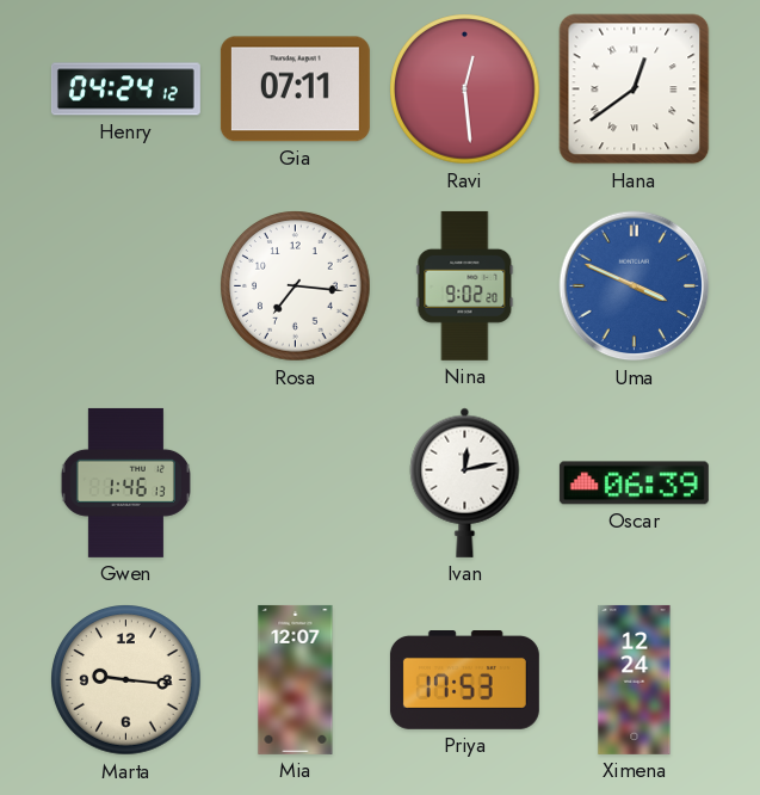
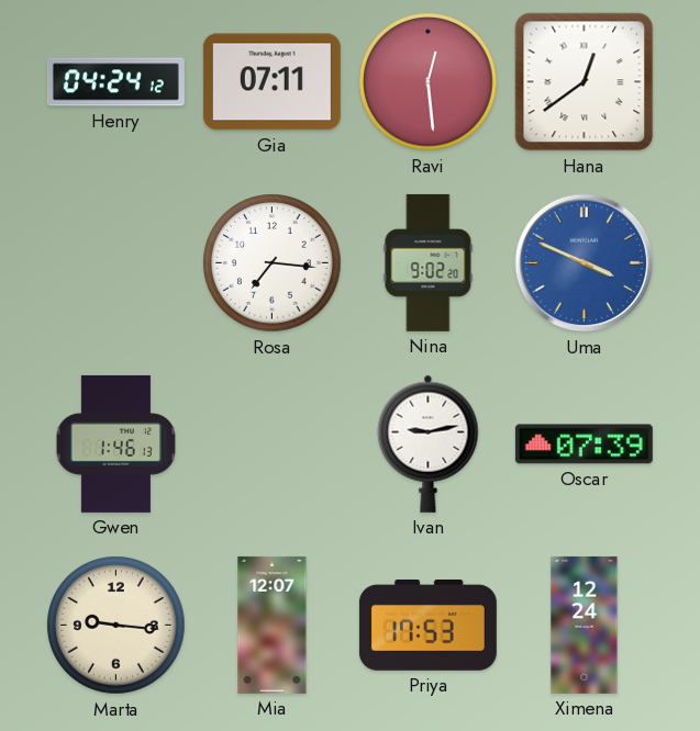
Ivan: 12:13 -> 9:13 (429, 443)
Oscar: 06:39 -> 07:39 (584, 445)
